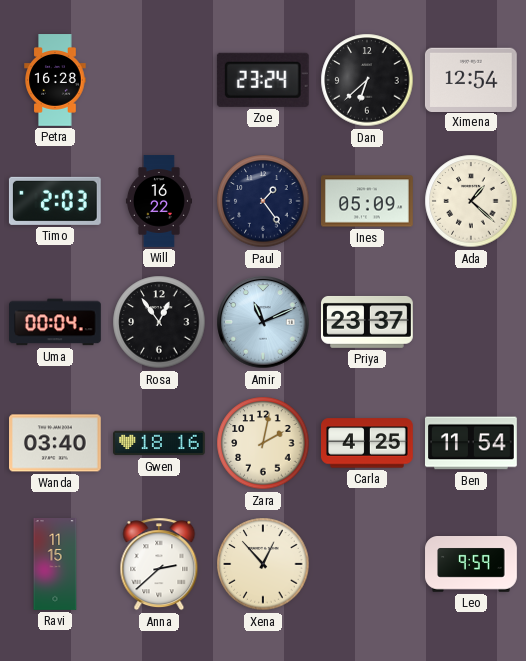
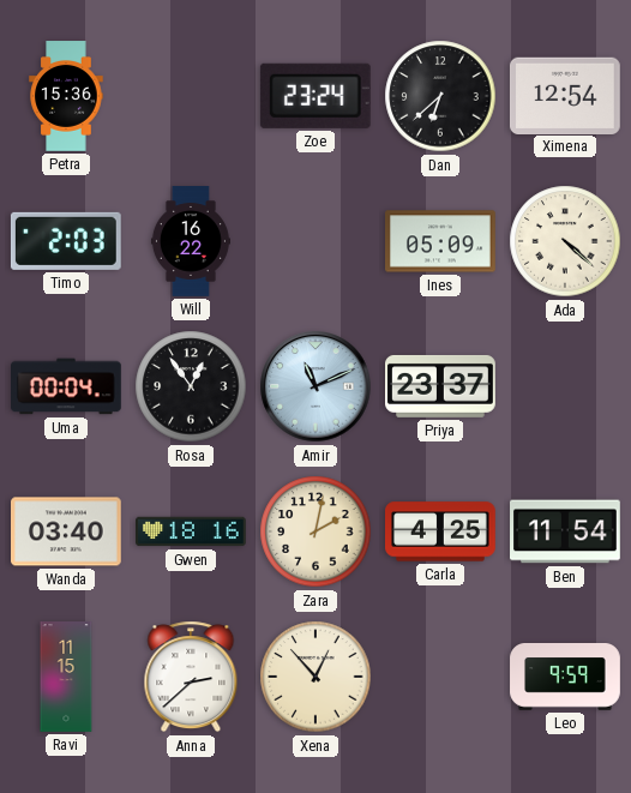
Petra: 16:28 -> 15:36 (66, 96)
Paul: 1:24 -> none (263, 201)
Ada: 1:22 -> 4:22 (565, 241)
